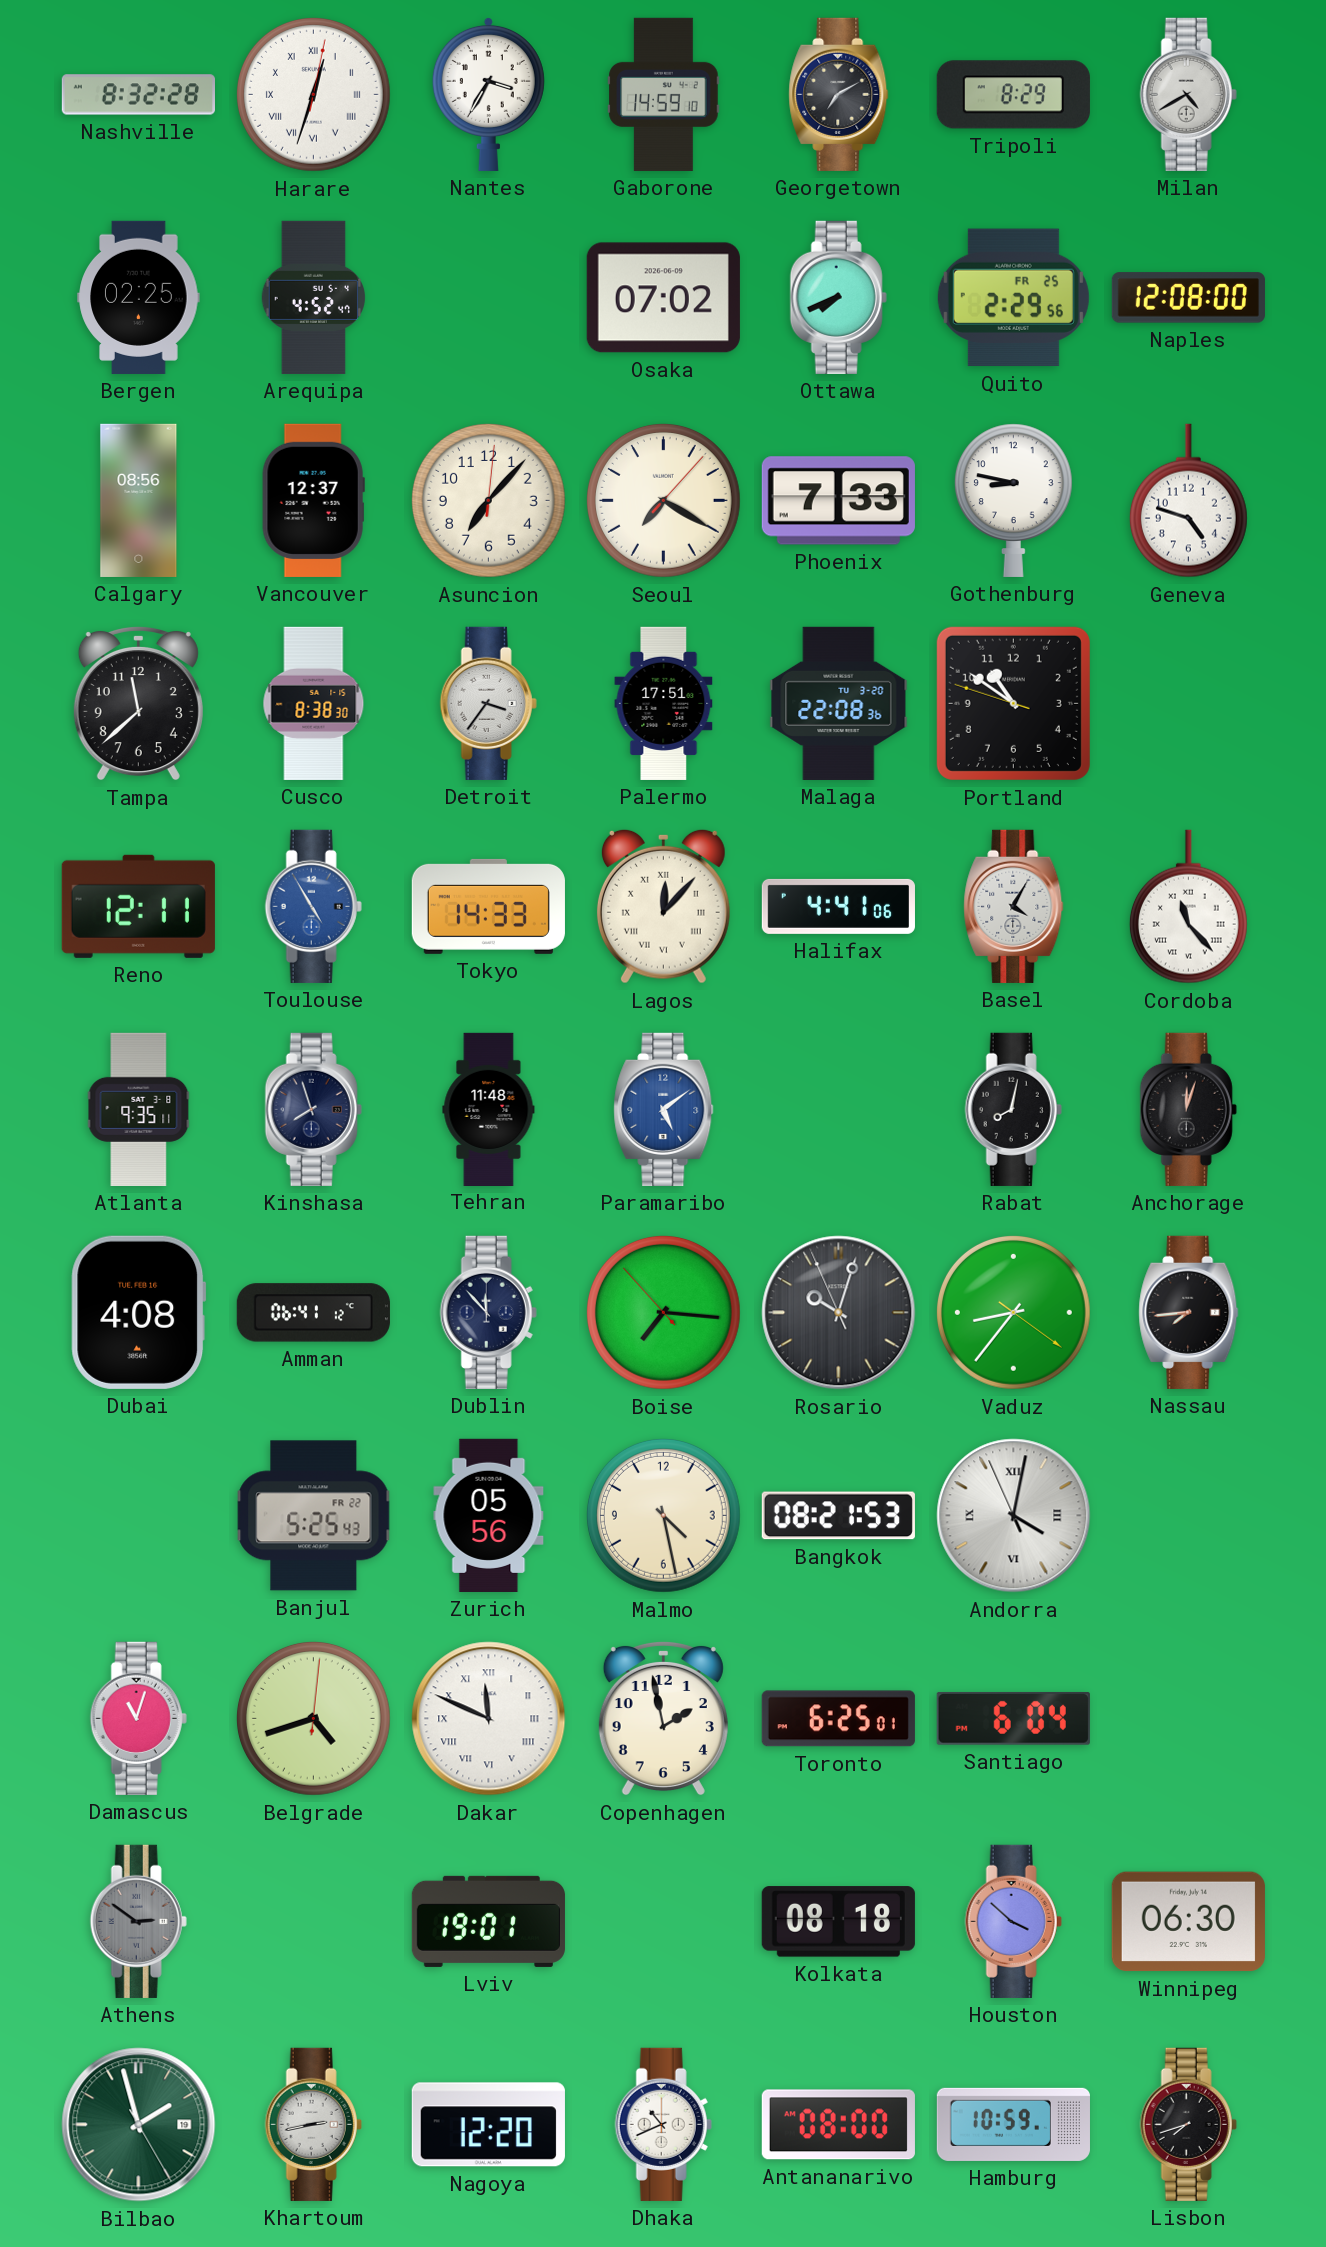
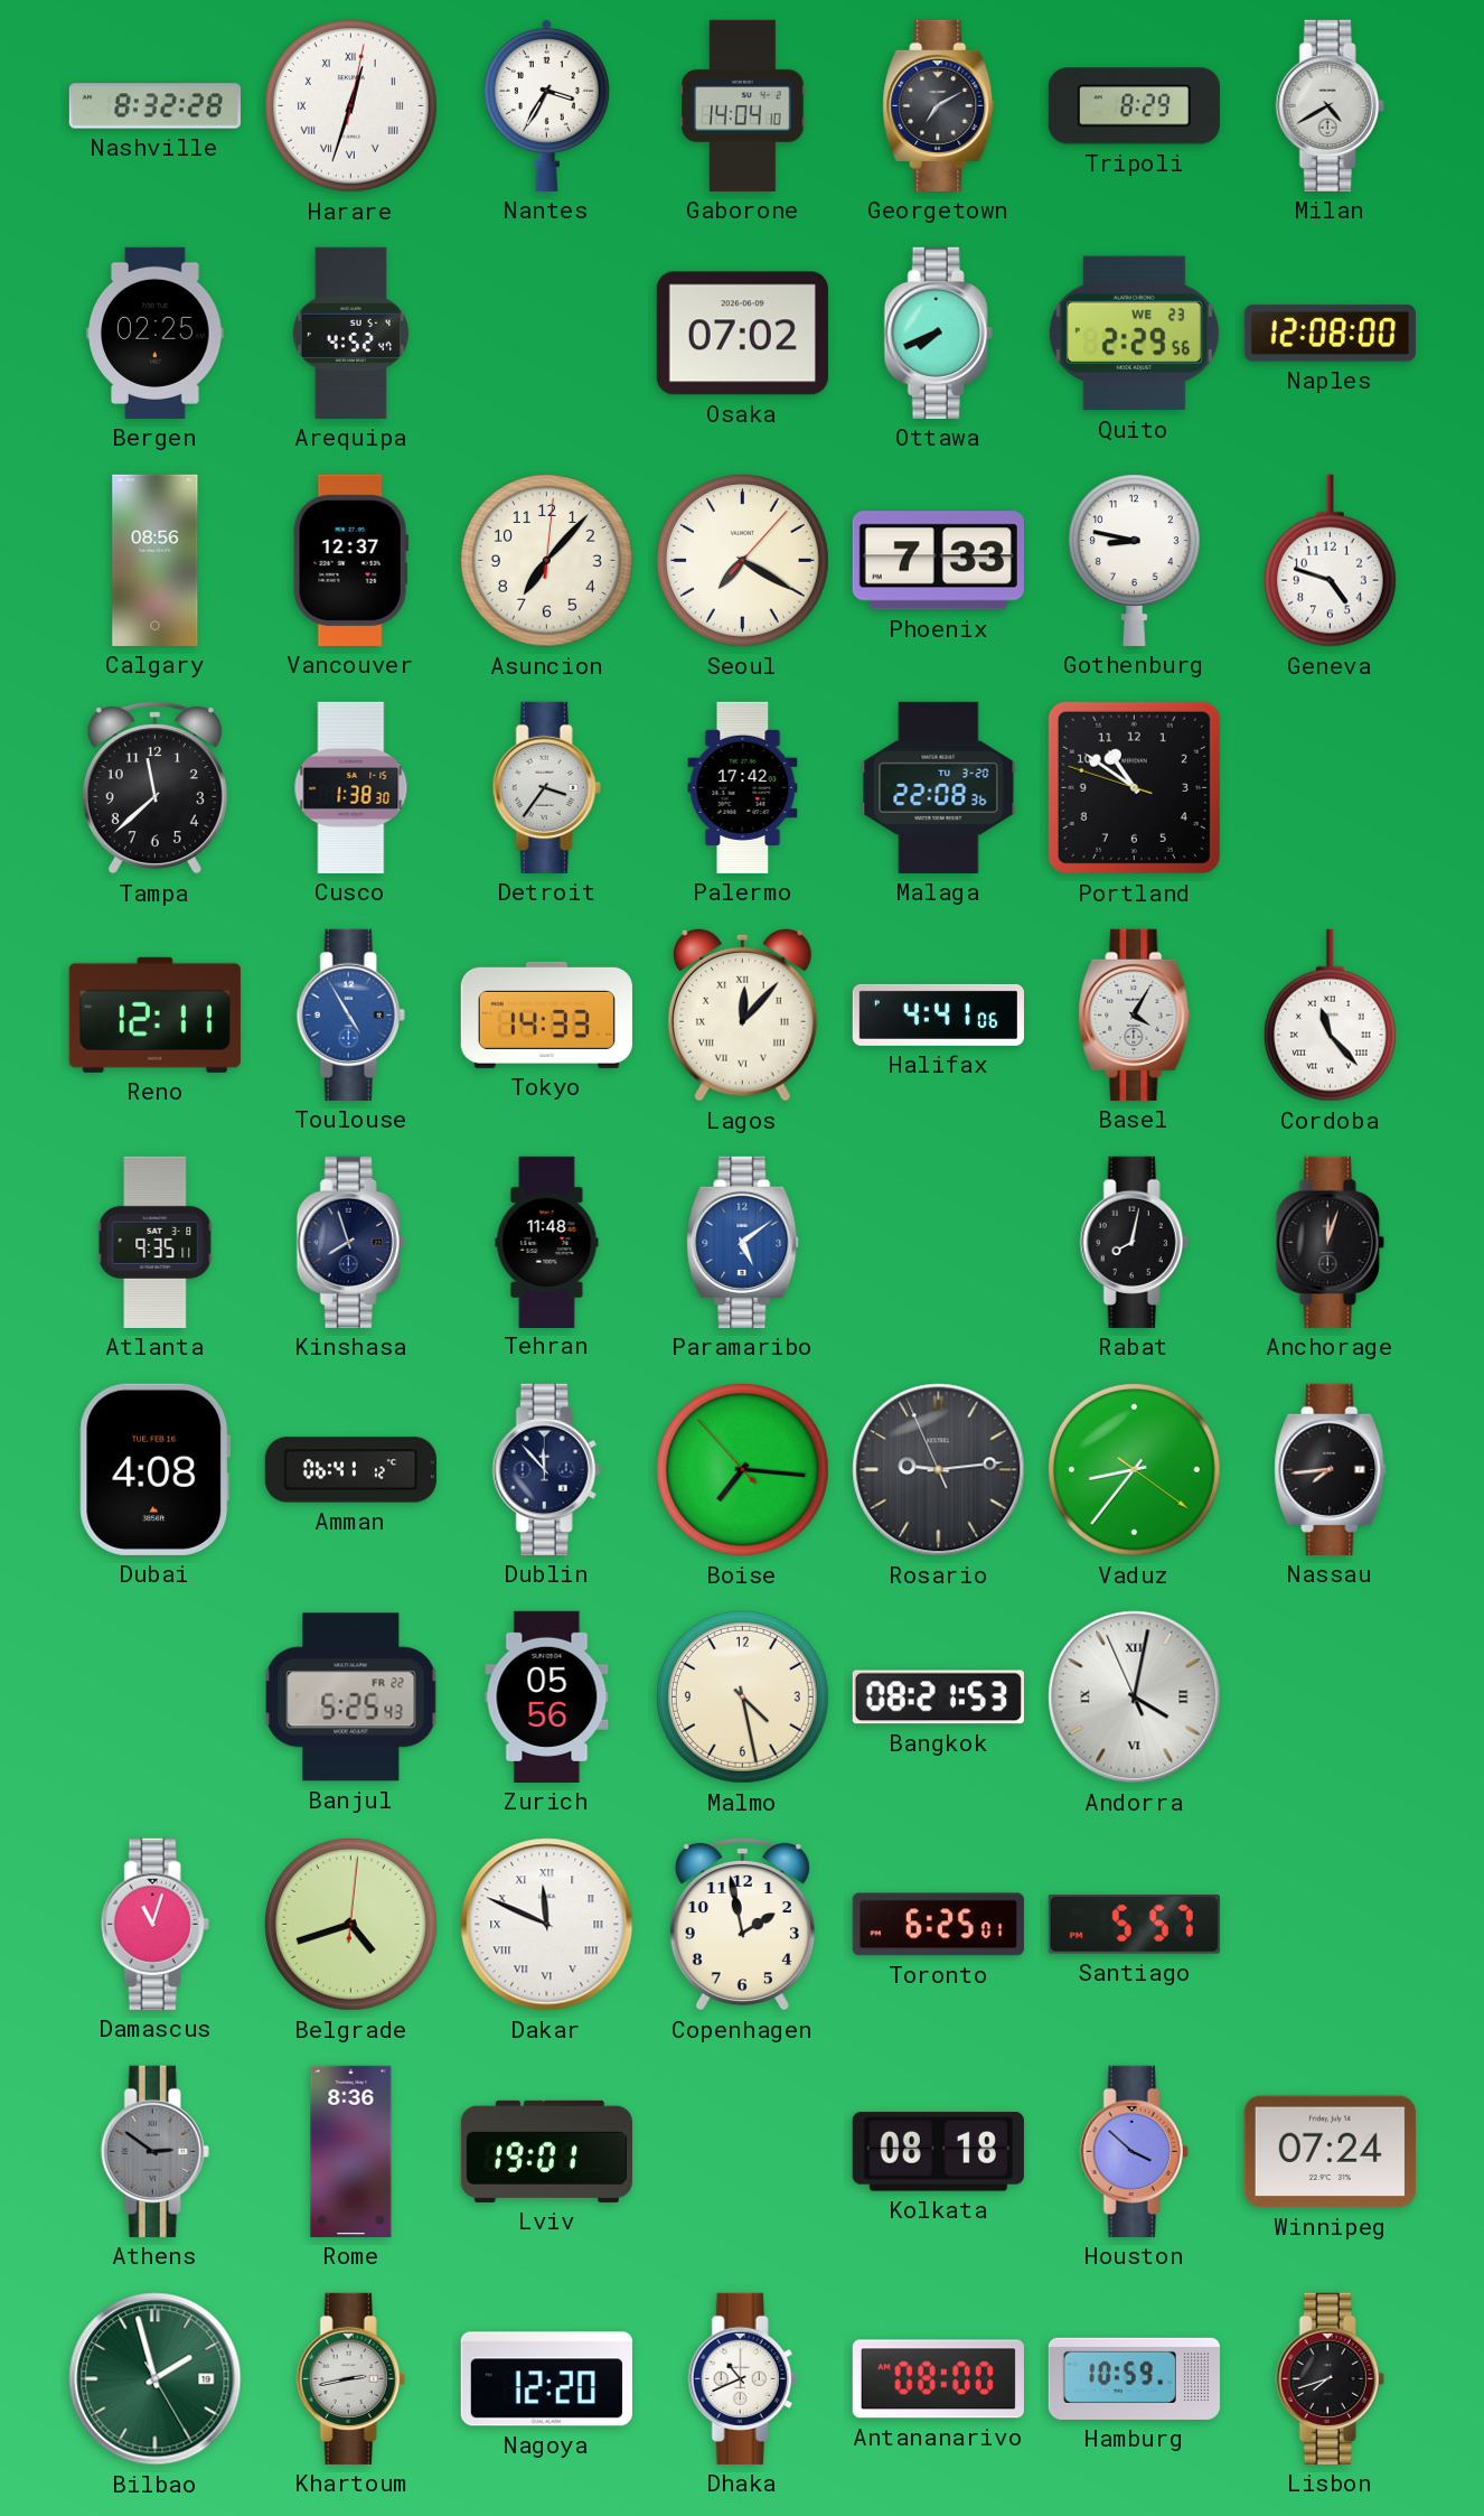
Gaborone: 14:59 -> 14:04 (743, 105)
Quito date: FR 25 -> WE 23 (1134, 334)
Cusco: 8:38 -> 1:38 (351, 787)
Palermo: 17:51 -> 17:42 (743, 787)
Rosario: 10:02 -> 9:13 (939, 1470)
Santiago: 6:04 -> 5:57 (1134, 1924)
Rome: none -> 8:36 (351, 2151)
Winnipeg: 06:30 -> 07:24 (1330, 2152)
